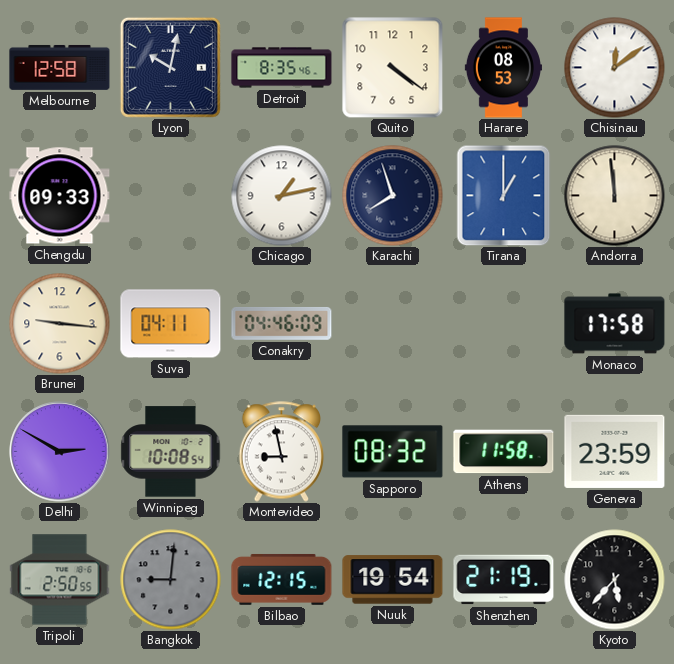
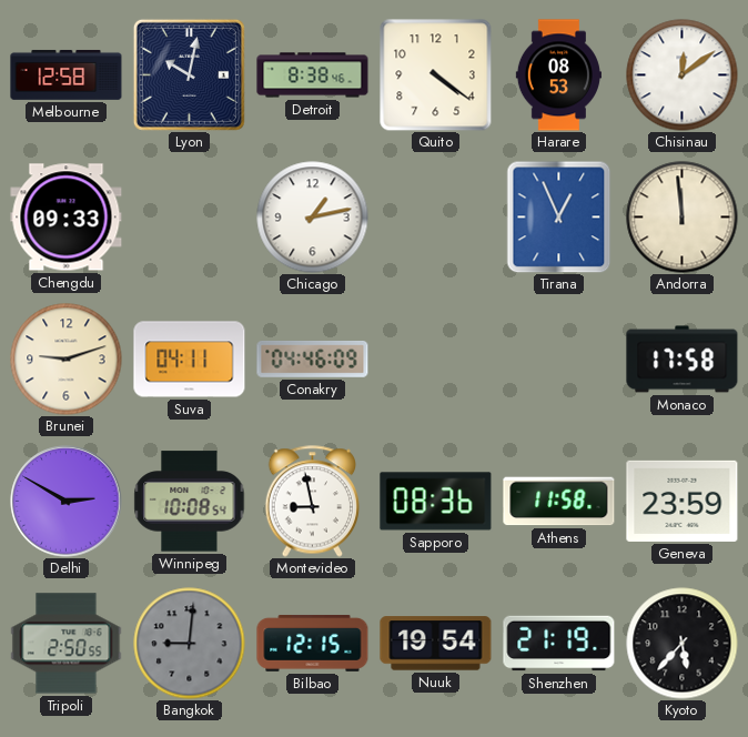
Detroit: 8:35 -> 8:38 (313, 75)
Karachi: 7:57 -> none (393, 196)
Tirana: 1:00 -> 12:56 (559, 216)
Brunei: 9:16 -> 9:12 (67, 360)
Sapporo: 08:32 -> 08:36 (436, 502)
